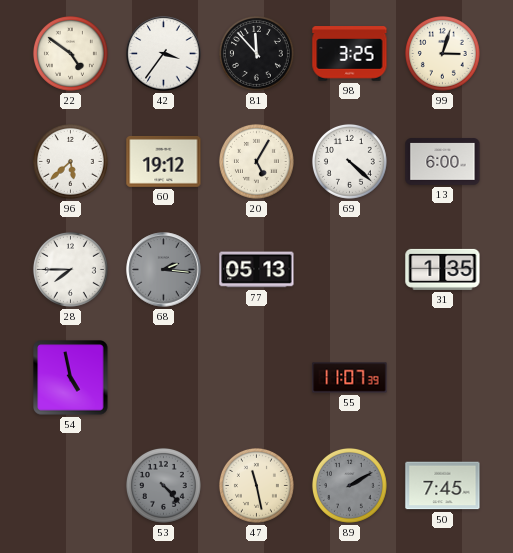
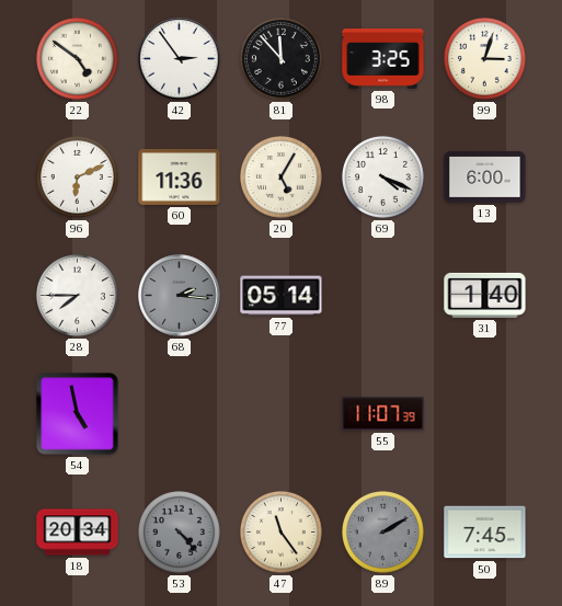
42: 3:36 -> 2:54 (180, 59)
96: 5:38 -> 6:11 (77, 176)
60: 19:12 -> 11:36 (180, 178)
69: 4:22 -> 4:19 (382, 176)
77: 05:13 -> 05:14 (282, 296)
31: 1:35 -> 1:40 (485, 295)
18: none -> 20:34 (78, 533)
47: 11:28 -> 11:24 (280, 531)
